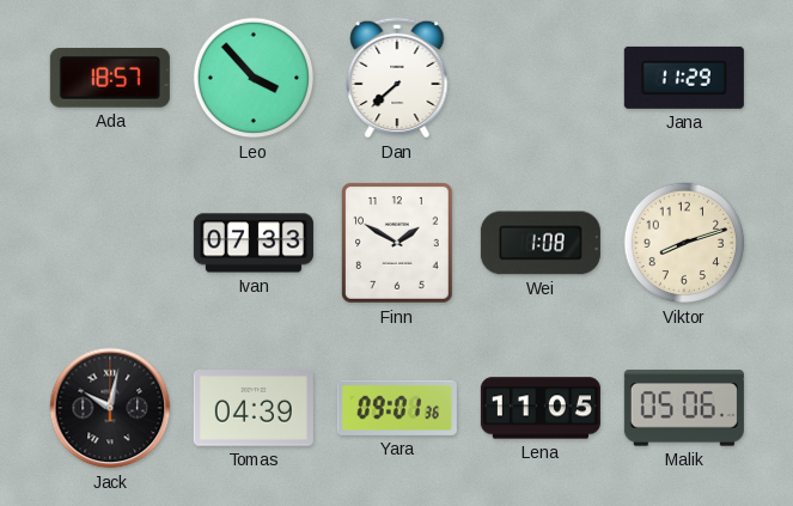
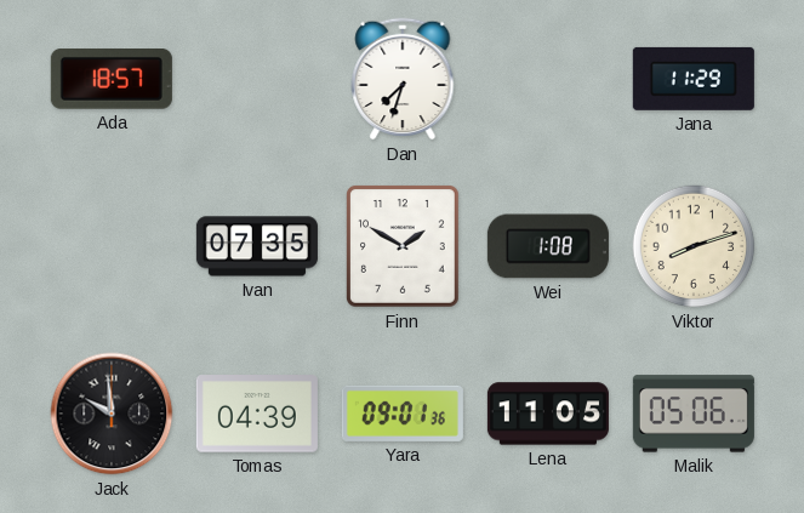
Leo: 3:53 -> none (254, 78)
Dan: 7:38 -> 7:33 (403, 79)
Ivan: 07:33 -> 07:35 (257, 246)
Jack: 10:02 -> 9:59 (112, 414)
